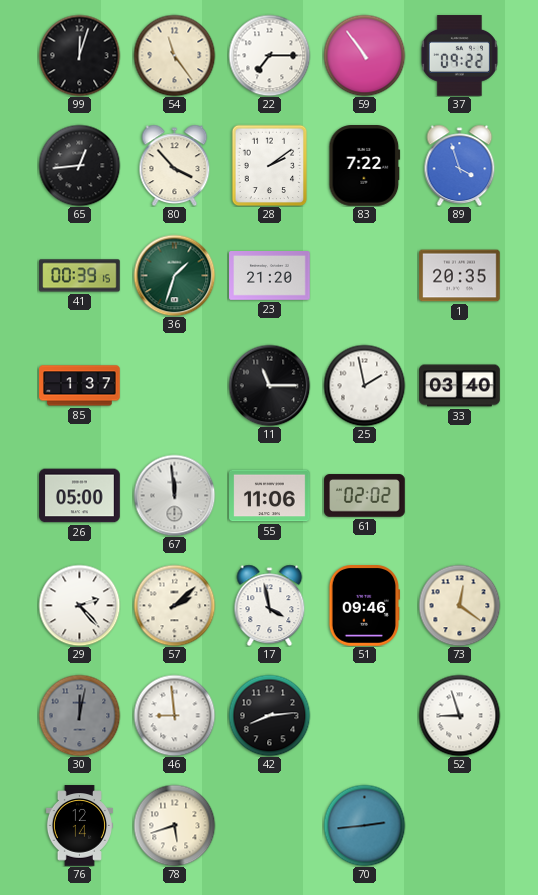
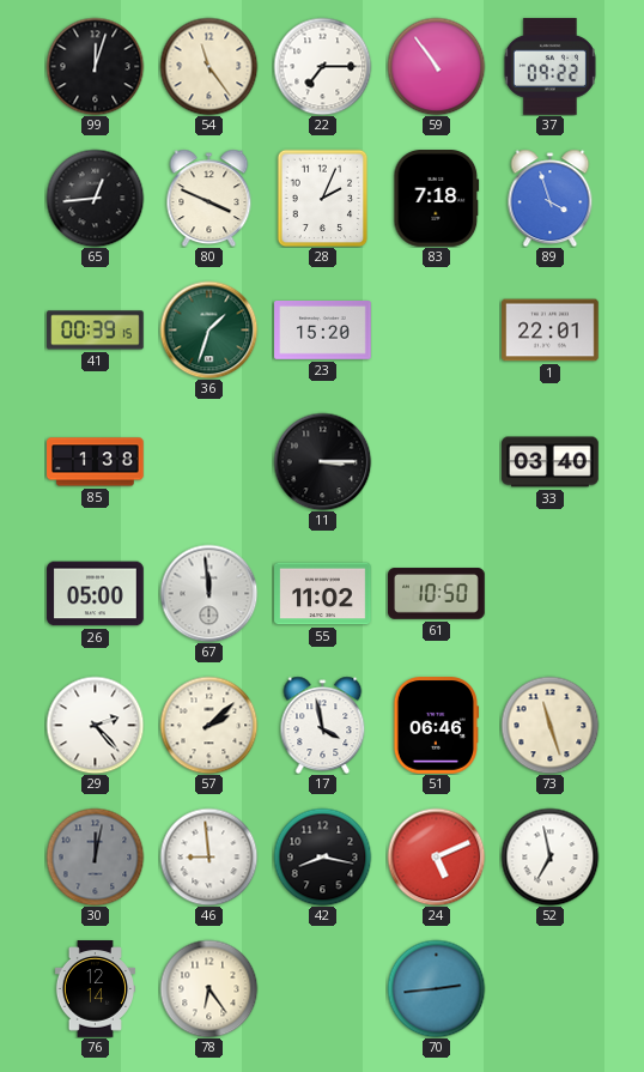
80: 3:53 -> 3:49 (209, 198)
28: 2:09 -> 2:04 (323, 198)
83: 7:22 -> 7:18 (437, 199)
23: 21:20 -> 15:20 (323, 331)
1: 20:35 -> 22:01 (551, 331)
85: 1:37 -> 1:38 (96, 462)
11: 11:15 -> 3:15 (322, 461)
25: 1:58 -> none (364, 385)
55: 11:06 -> 11:02 (323, 594)
61: 02:02 -> 10:50 (437, 594)
51: 09:46 -> 06:46 (437, 726)
73: 12:21 -> 11:27 (549, 725)
42: 8:14 -> 8:17 (322, 856)
24: none -> 5:11 (436, 856)
52: 8:57 -> 6:58 (549, 856)
78: 5:42 -> 6:24 (208, 988)
